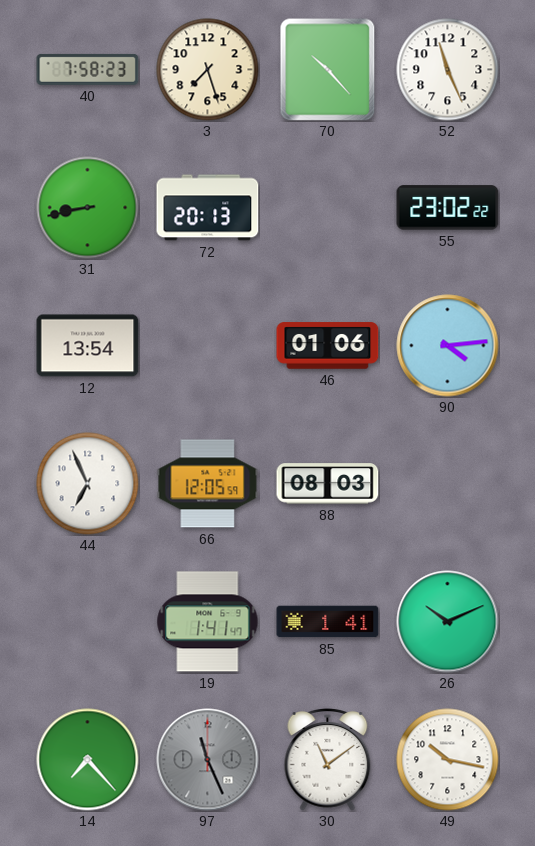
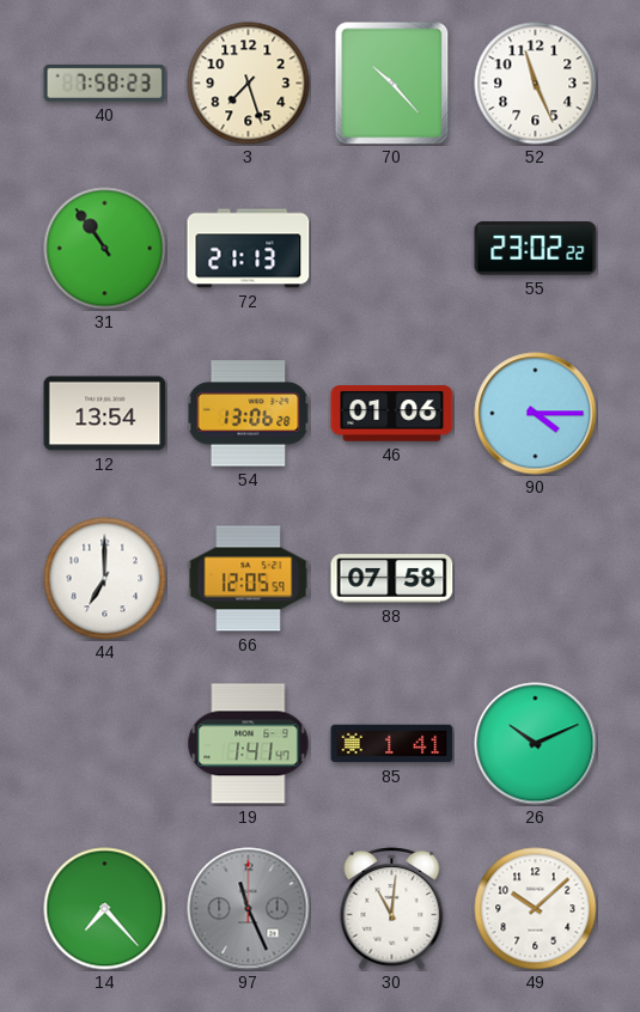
31: 8:43 -> 10:54 (105, 249)
72: 20:13 -> 21:13 (249, 249)
54: none -> 13:06 (249, 414)
90: 4:14 -> 4:15 (536, 414)
44: 6:56 -> 7:00 (105, 579)
88: 08:03 -> 07:58 (392, 579)
30: 11:09 -> 11:01 (392, 909)
49: 10:17 -> 10:08 (536, 909)
